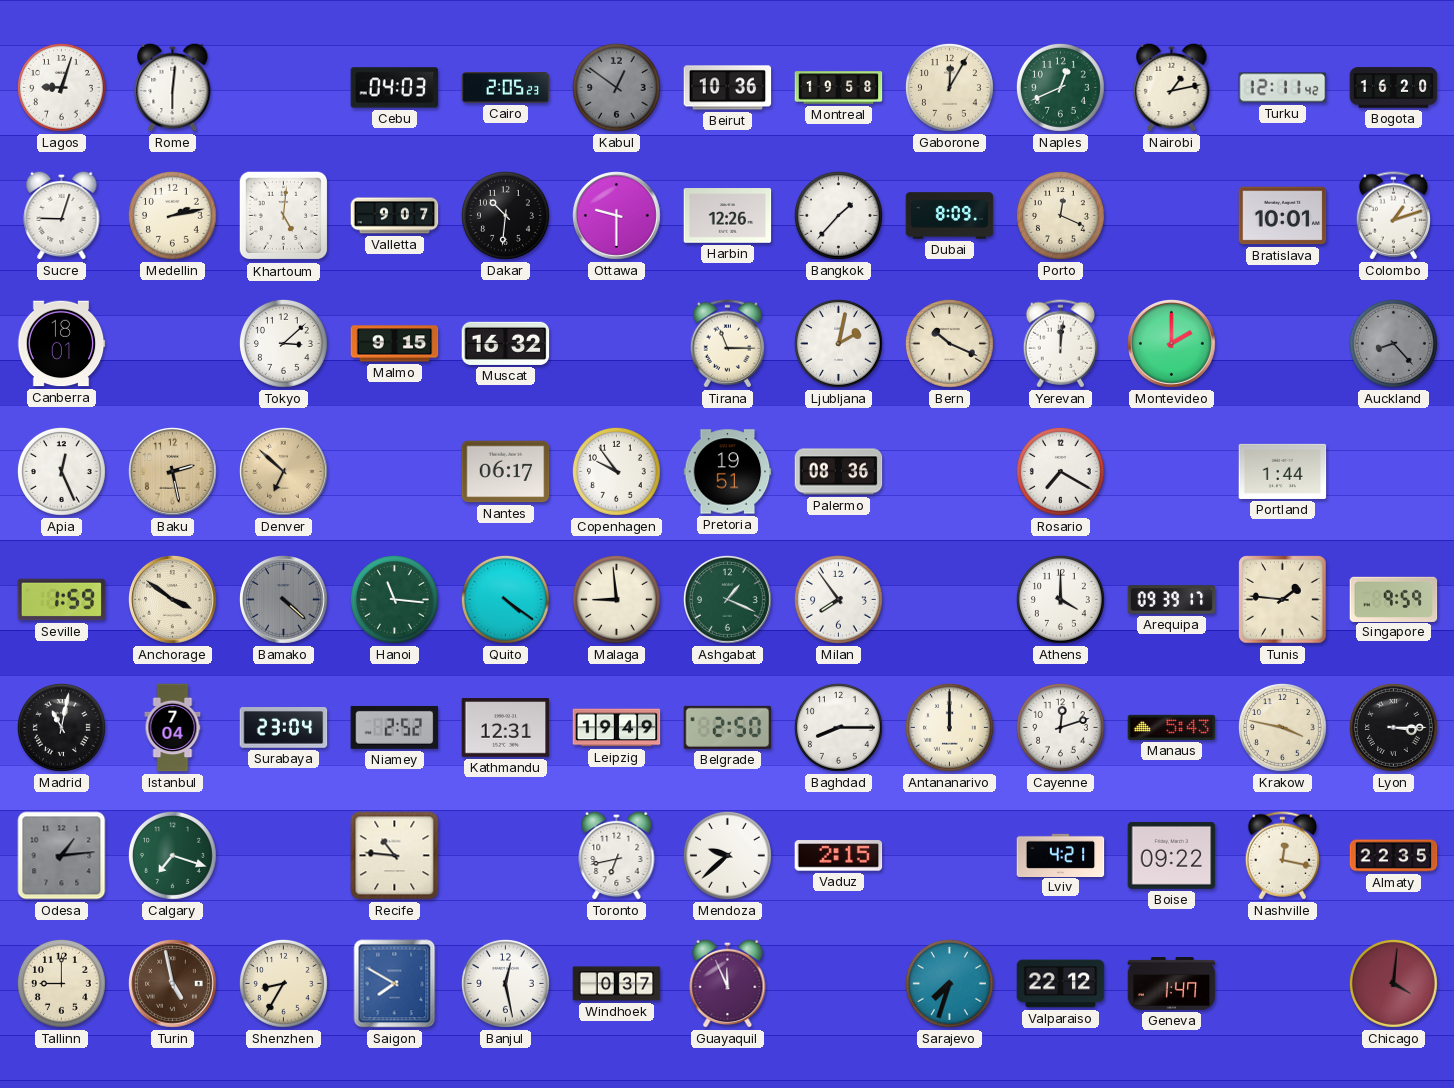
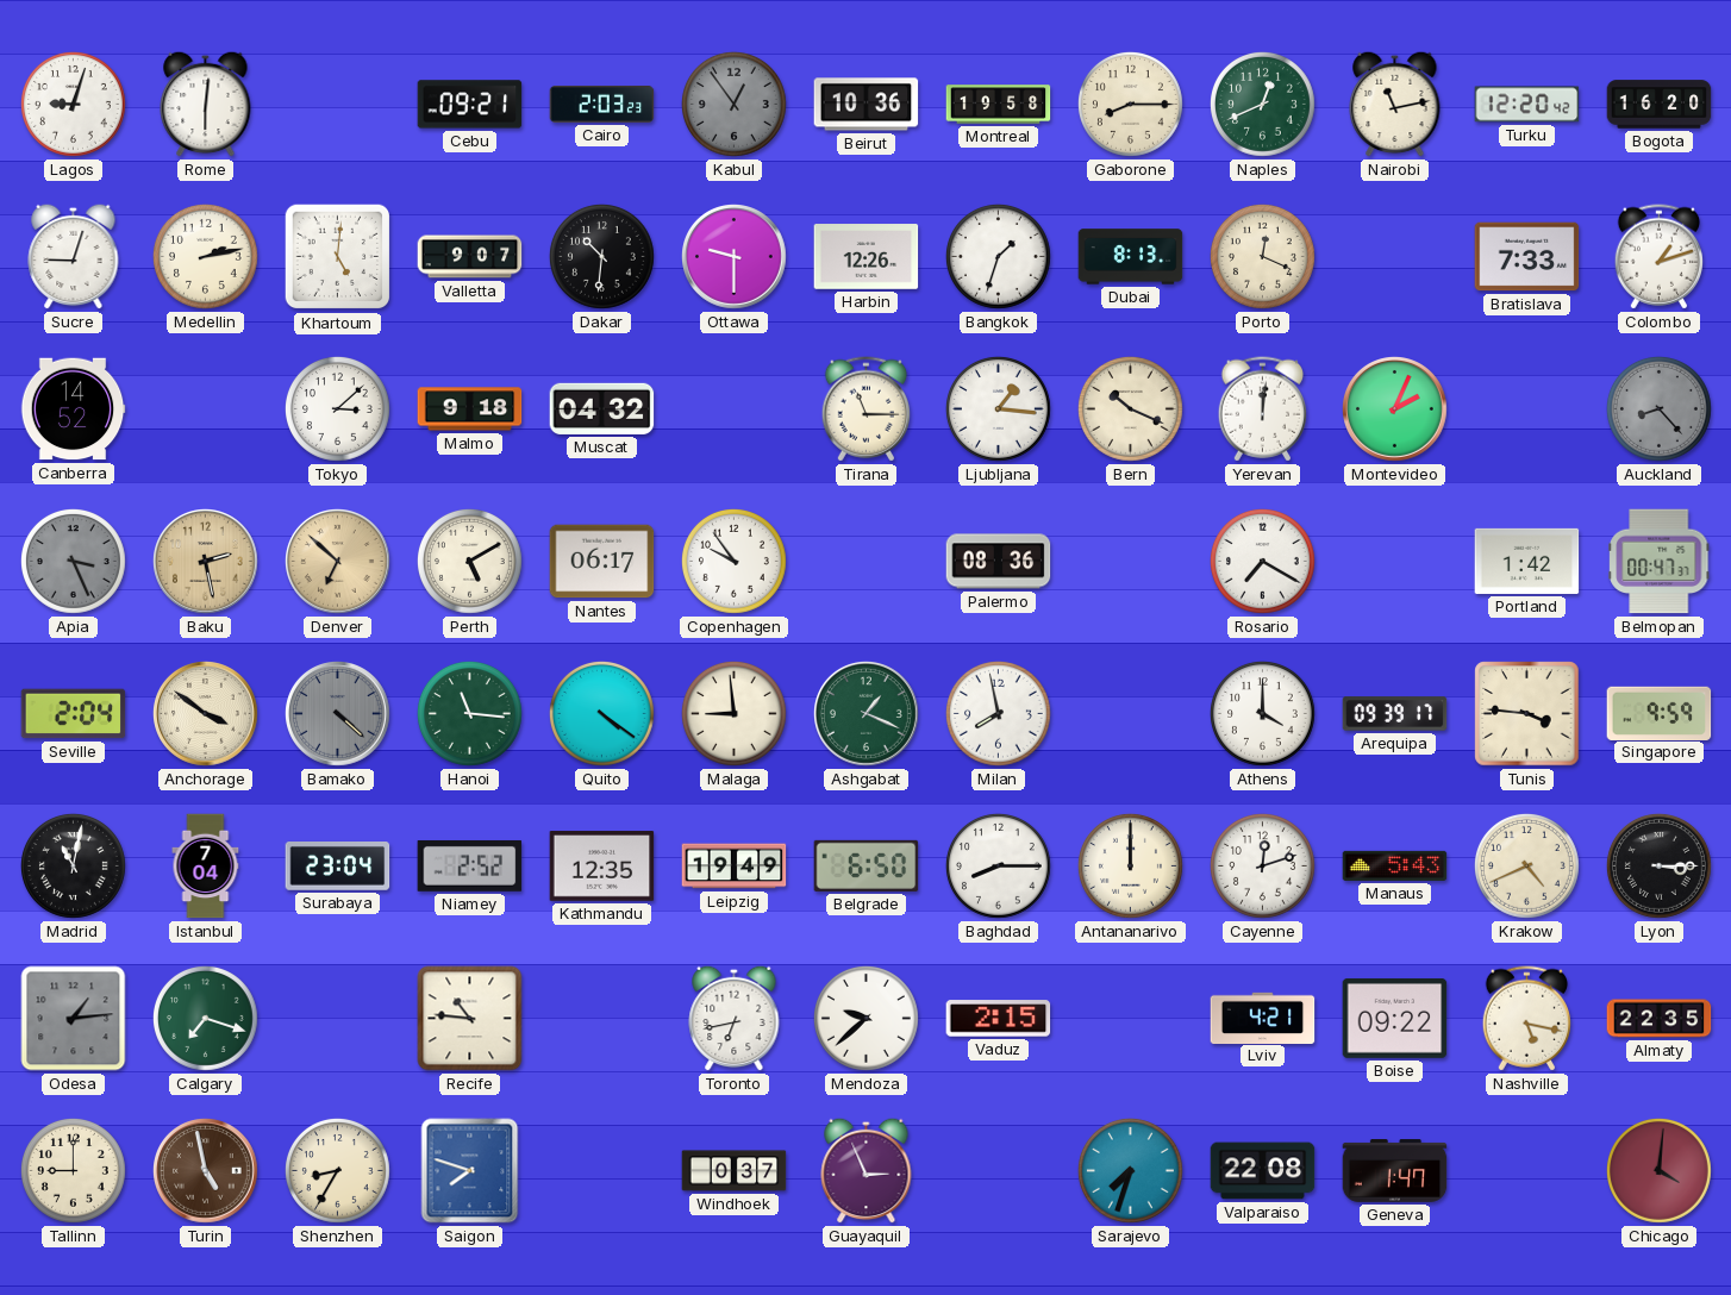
Cebu: 04:03 -> 09:21 (470, 105)
Cairo: 2:05 -> 2:03 (602, 104)
Kabul: 12:51 -> 12:54 (735, 105)
Gaborone: 12:05 -> 8:15 (1131, 105)
Nairobi: 1:13 -> 11:13 (1395, 104)
Turku: 12:11 -> 12:20 (1527, 105)
Bangkok: 1:37 -> 1:33 (999, 257)
Dubai: 8:09 -> 8:13 (1131, 257)
Bratislava: 10:01 -> 7:33 (1527, 257)
Canberra: 18:01 -> 14:52 (73, 409)
Malmo: 9:15 -> 9:18 (470, 409)
Muscat: 16:32 -> 04:32 (602, 408)
Ljubljana: 2:02 -> 1:16 (999, 409)
Montevideo: 2:00 -> 2:04 (1395, 409)
Apia: 12:26 -> 3:26 (74, 562)
Apia dial: white -> grey (74, 562)
Perth: none -> 5:10 (470, 562)
Pretoria: 19:51 -> none (728, 472)
Portland: 1:44 -> 1:42 (1527, 561)
Belmopan: none -> 00:47 (1660, 562)
Seville: 1:59 -> 2:04 (74, 714)
Milan: 7:54 -> 7:58 (999, 714)
Tunis: 1:46 -> 3:46 (1527, 714)
Kathmandu: 12:31 -> 12:35 (602, 867)
Belgrade: 2:50 -> 6:50 (867, 865)
Krakow: 3:47 -> 4:41 (1527, 867)
Nashville: 12:17 -> 5:17 (1526, 1019)
Saigon: 7:50 -> 7:48 (470, 1171)
Banjul: 12:28 -> none (506, 984)
Guayaquil: 11:56 -> 2:56 (867, 1170)
Valparaiso: 22:12 -> 22:08 (1263, 1171)
